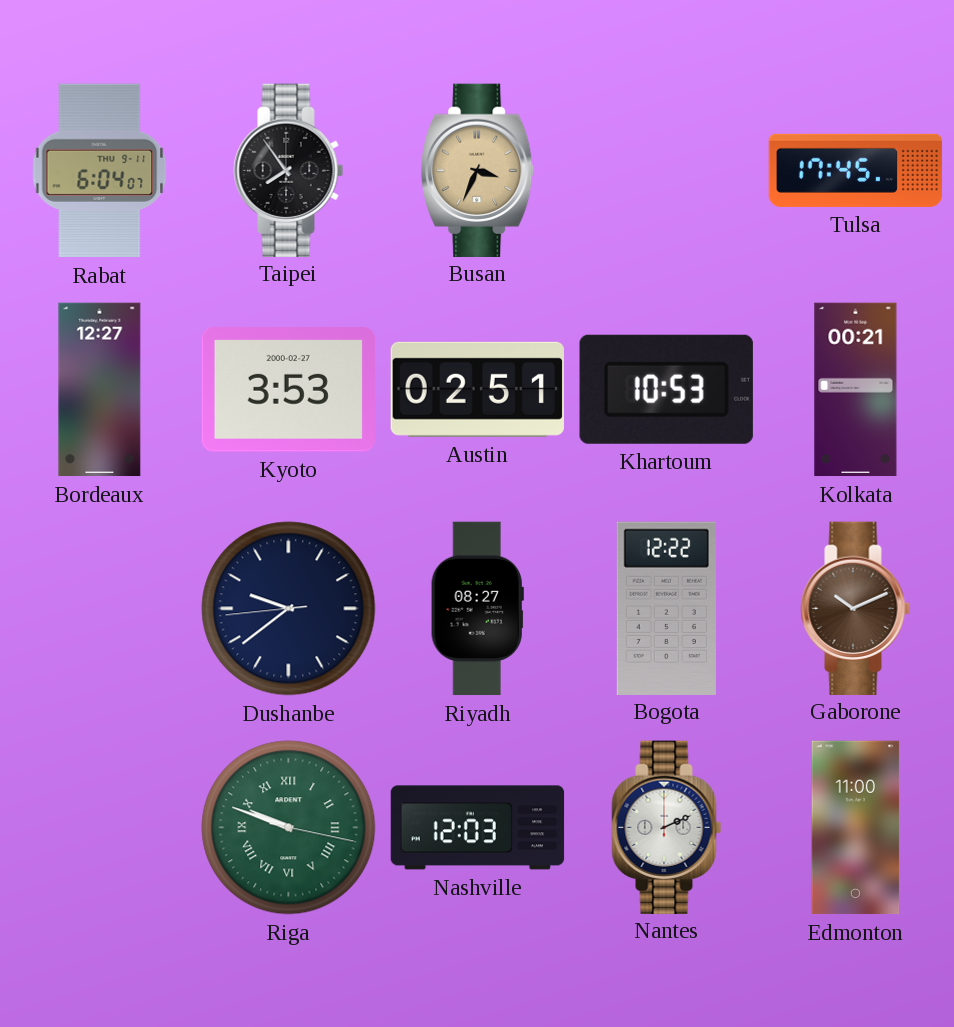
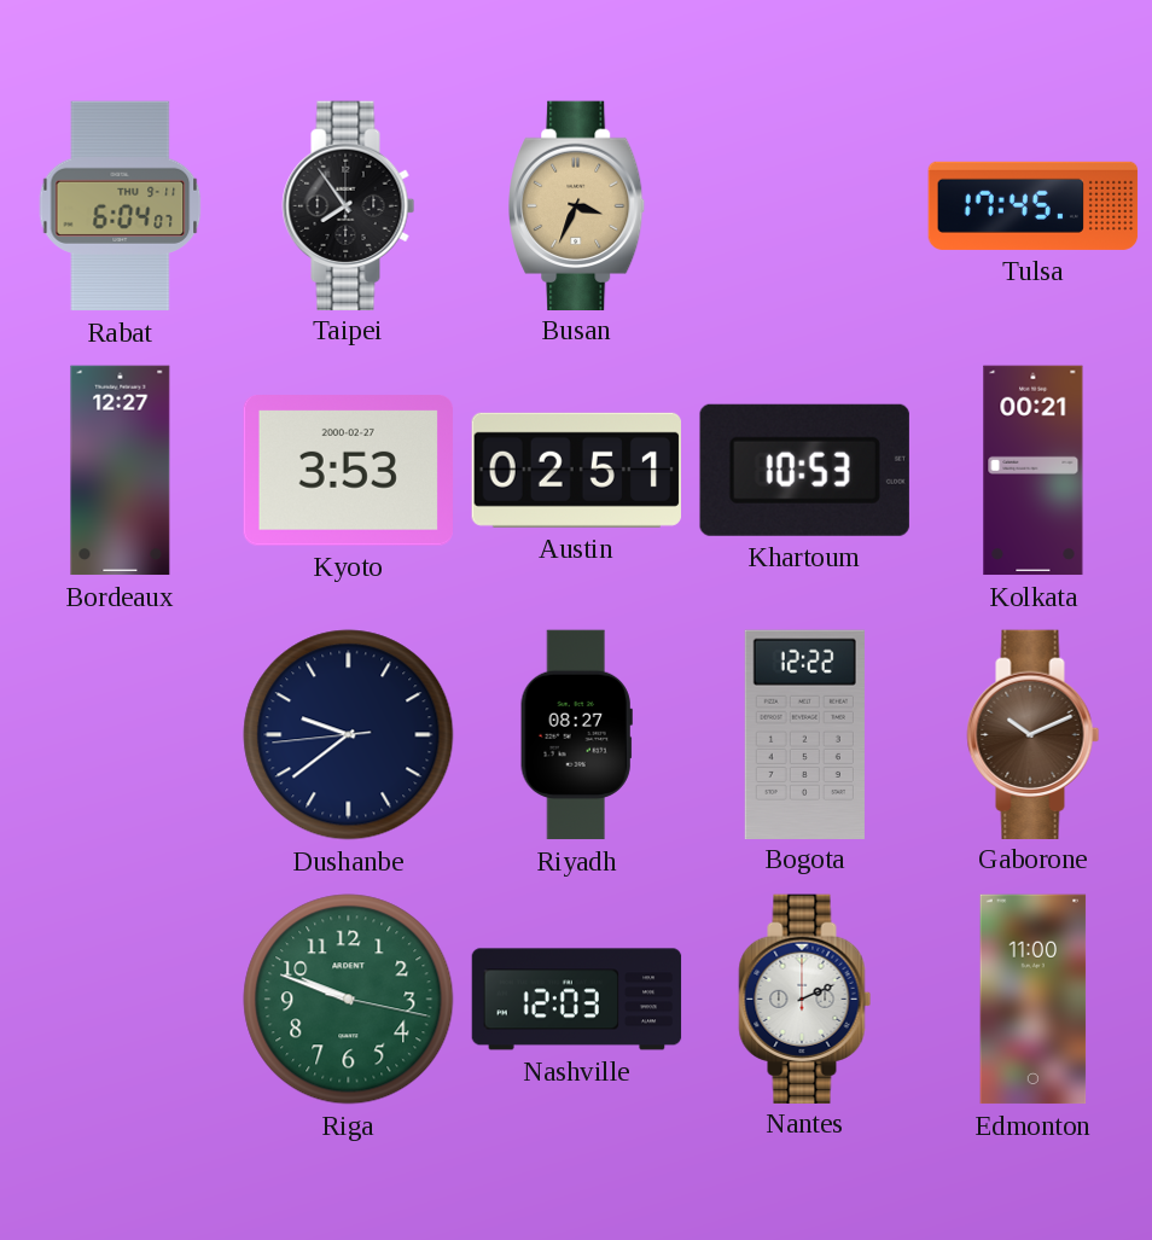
Riga numerals: Roman -> Arabic (349, 1000)
